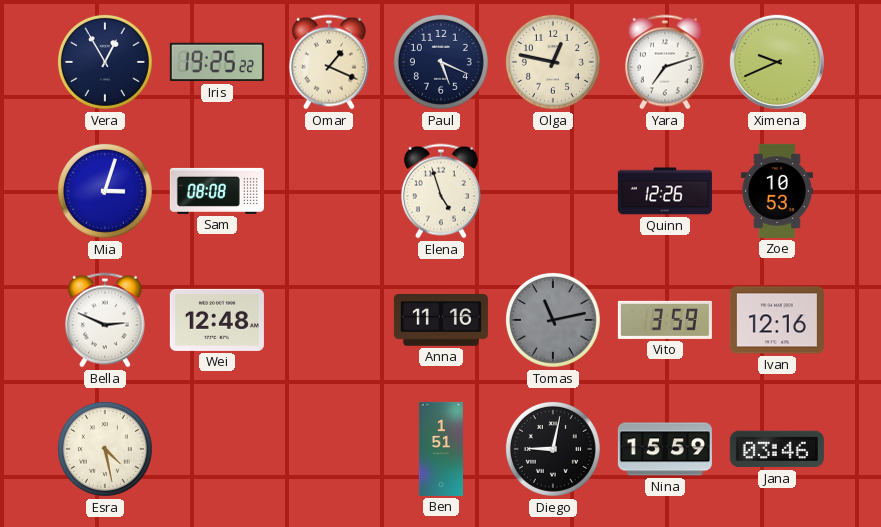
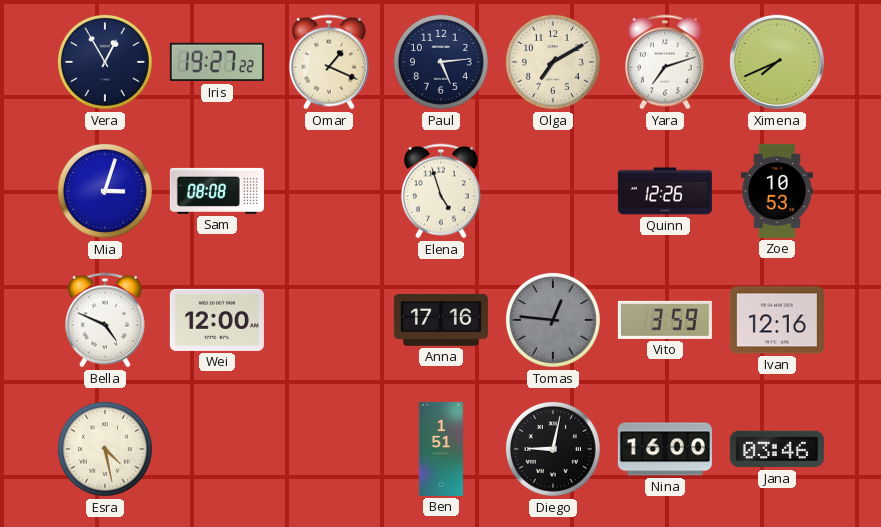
Iris: 19:25 -> 19:27 (217, 62)
Paul: 5:19 -> 5:14 (441, 62)
Olga: 12:47 -> 7:10 (553, 62)
Ximena: 9:41 -> 7:41 (777, 62)
Bella: 2:49 -> 4:49 (105, 320)
Wei: 12:48 -> 12:00 (217, 320)
Anna: 11:16 -> 17:16 (441, 321)
Tomas: 11:13 -> 12:46 (553, 320)
Nina: 15:59 -> 16:00 (665, 449)
